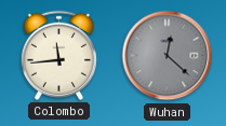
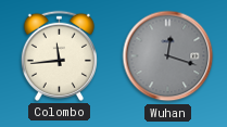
Wuhan: 12:22 -> 12:18 (168, 56)
